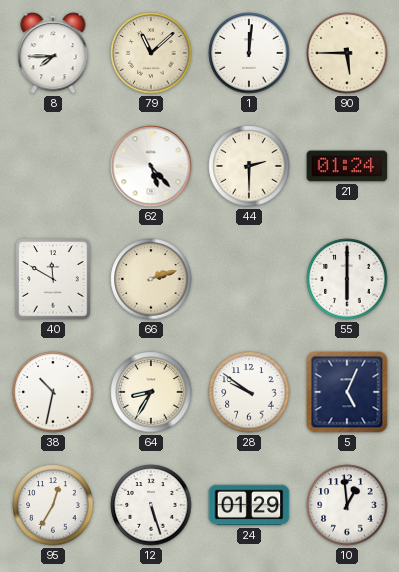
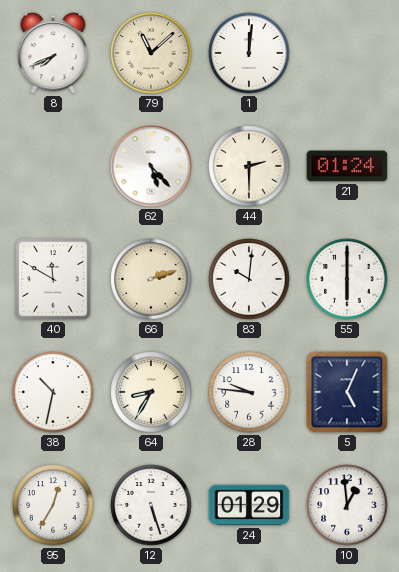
8: 7:45 -> 7:41 (53, 53)
90: 5:45 -> none (347, 53)
83: none -> 10:01 (249, 279)
28: 9:51 -> 9:46 (249, 392)
